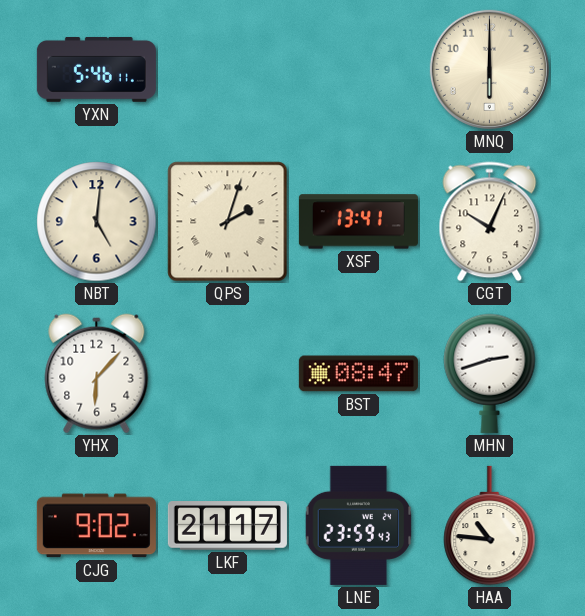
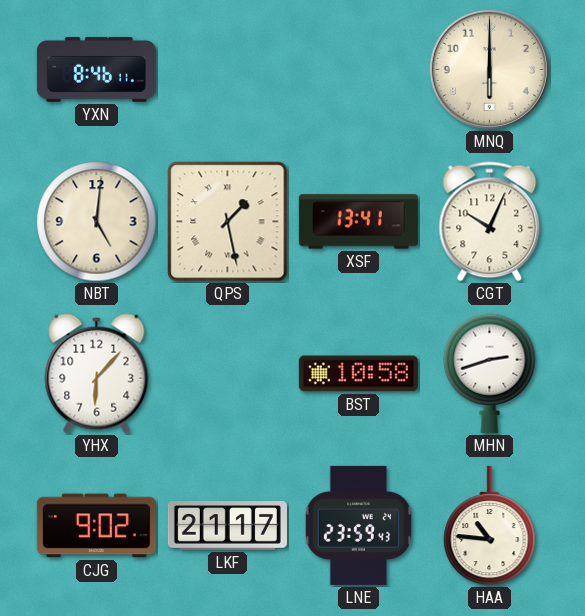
YXN: 5:46 -> 8:46 (96, 69)
QPS: 2:03 -> 1:28 (228, 222)
BST: 08:47 -> 10:58 (358, 374)
